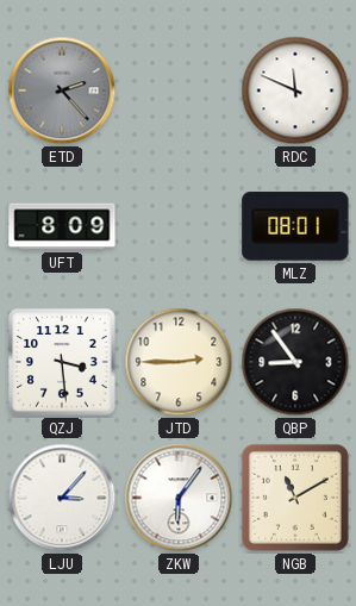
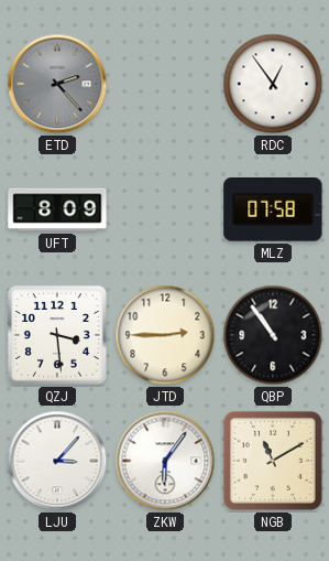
RDC: 11:49 -> 12:54 (273, 84)
MLZ: 08:01 -> 07:58 (273, 209)
QBP: 8:54 -> 10:54 (273, 335)
